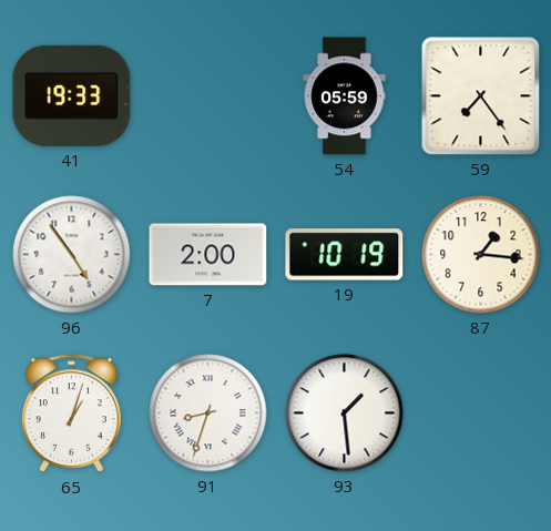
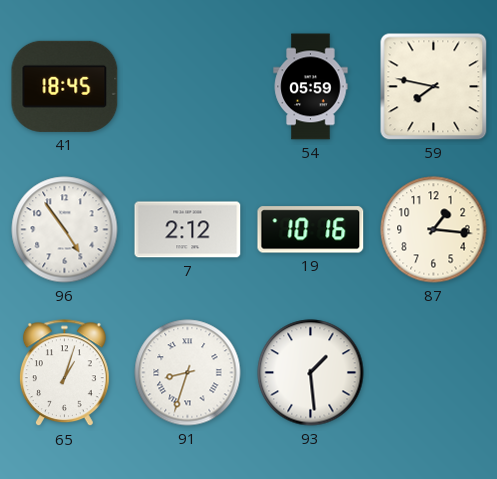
41: 19:33 -> 18:45 (65, 86)
59: 7:24 -> 7:47 (434, 87)
7: 2:00 -> 2:12 (188, 230)
19: 10:19 -> 10:16 (311, 230)
